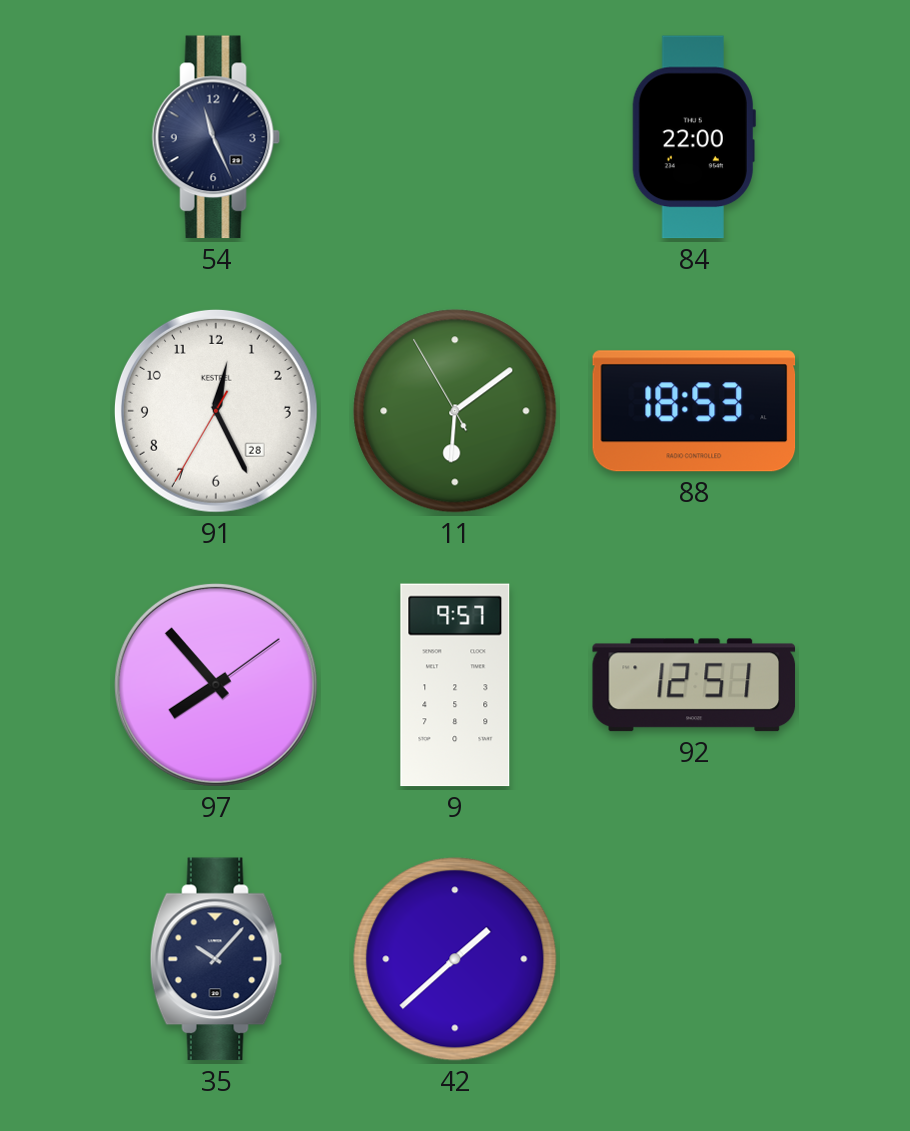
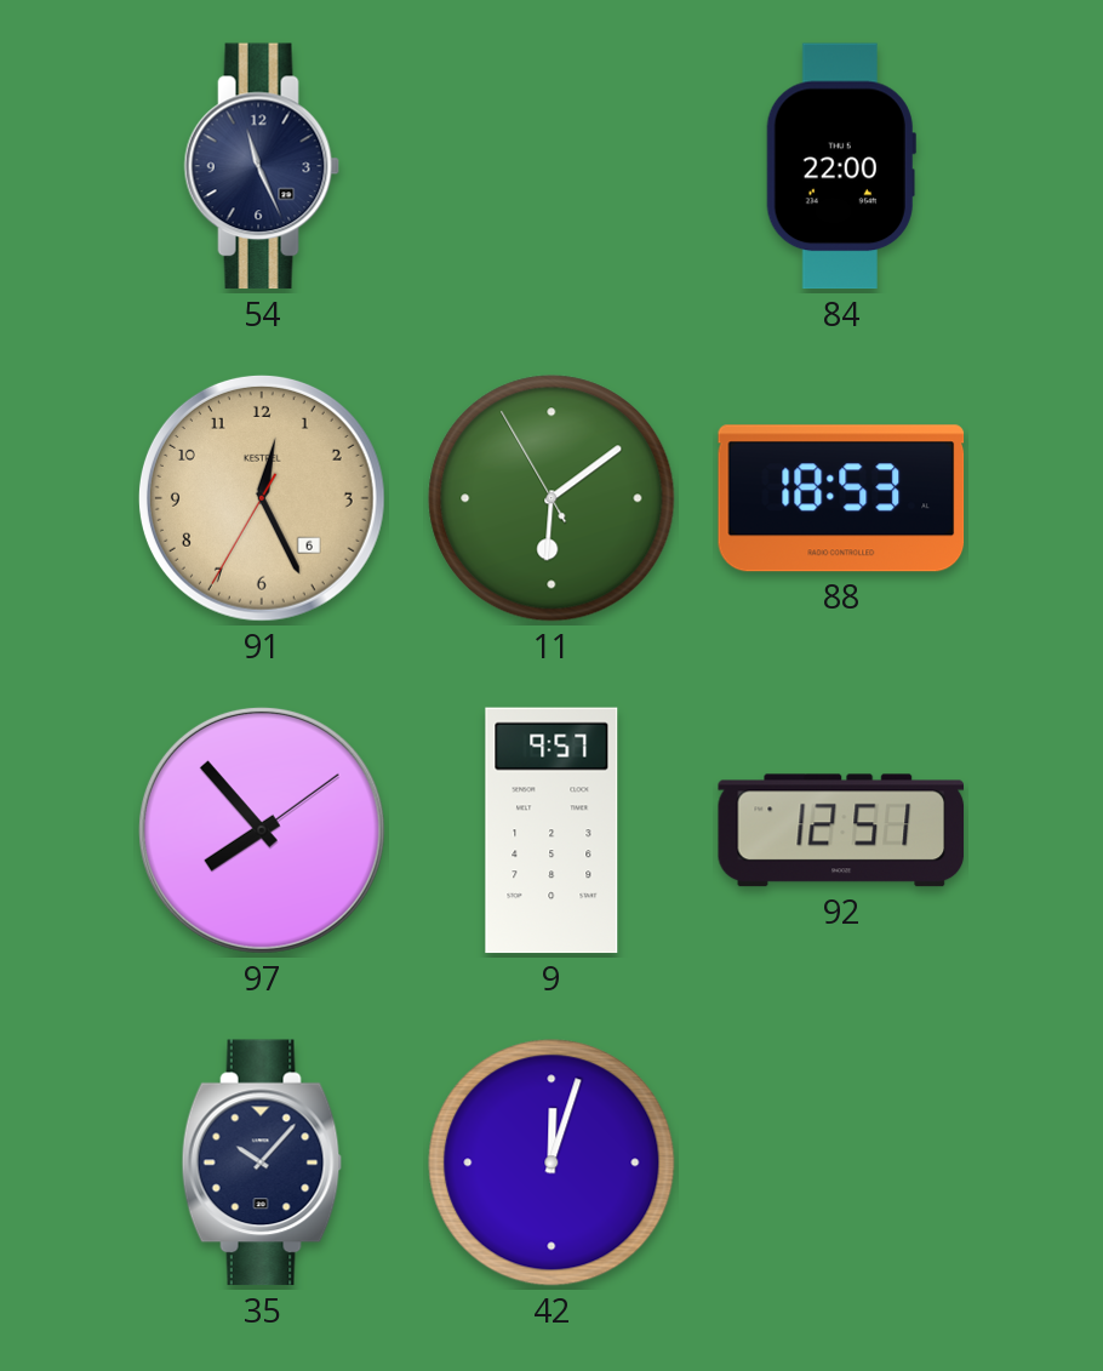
91 date: 28 -> 6 (262, 498)
91 dial: white -> champagne (262, 498)
42: 1:38 -> 12:03 (551, 1163)
